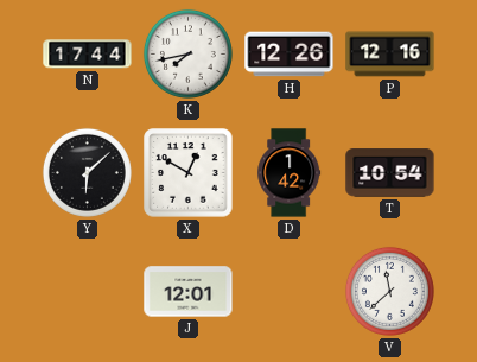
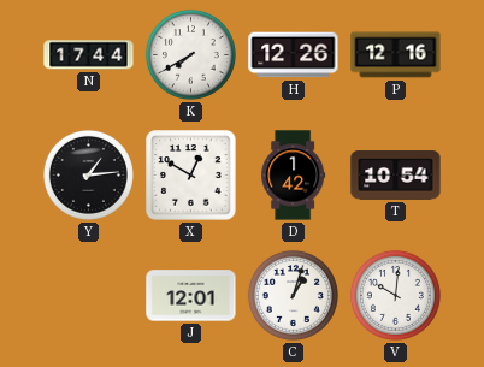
K: 7:43 -> 7:40 (190, 54)
Y: 6:08 -> 1:14 (88, 174)
C: none -> 1:03 (293, 295)
V: 11:38 -> 10:01 (395, 295)
